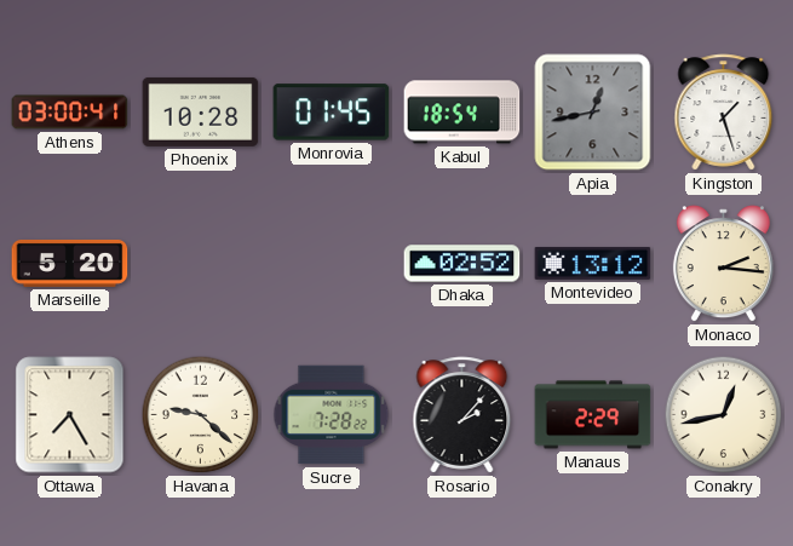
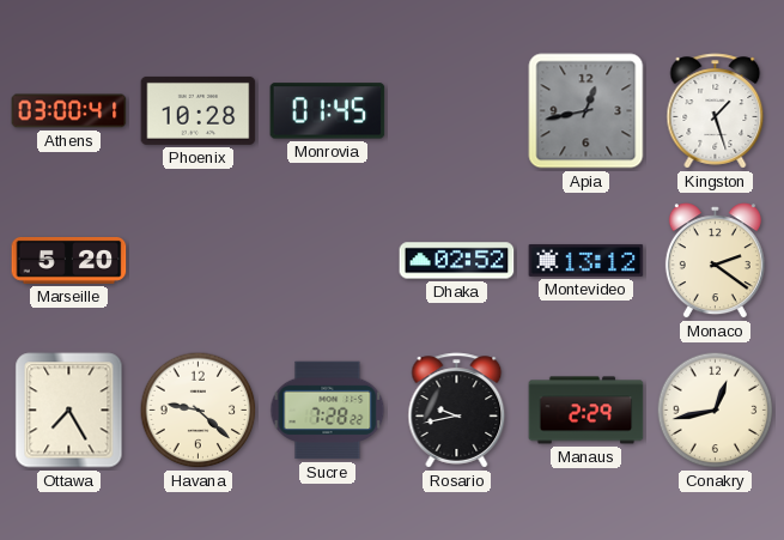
Kabul: 18:54 -> none (462, 113)
Monaco: 2:16 -> 2:21 (715, 261)
Rosario: 2:07 -> 9:43 (457, 411)
